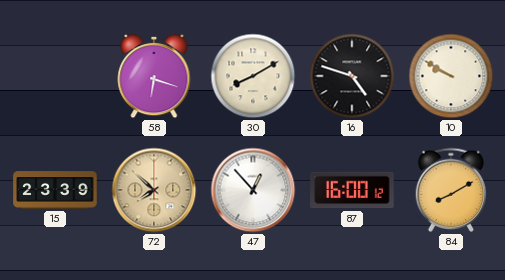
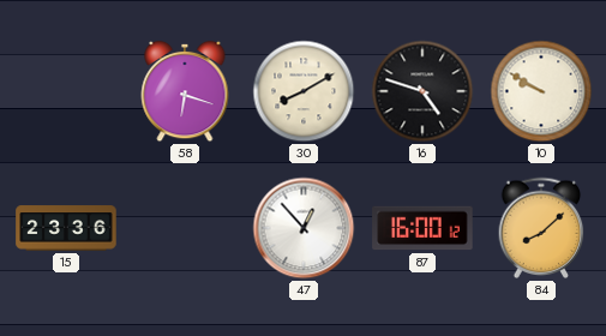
15: 23:39 -> 23:36 (66, 228)
72: 7:52 -> none (154, 190)
84: 8:10 -> 8:08 (541, 228)
